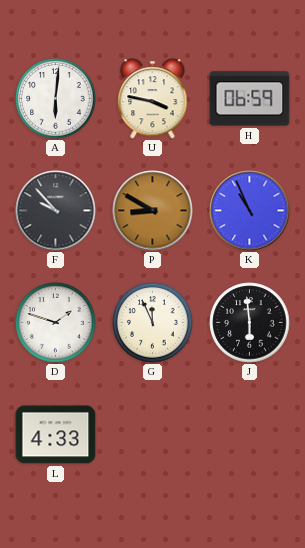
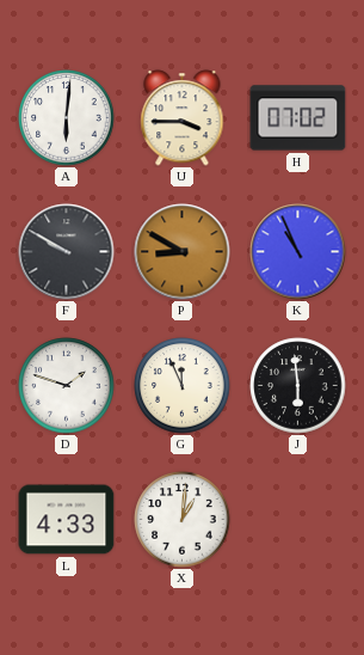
U: 3:47 -> 3:45 (183, 118)
H: 06:59 -> 07:02 (298, 118)
F: 9:53 -> 9:50 (67, 252)
X: none -> 1:01 (183, 520)
